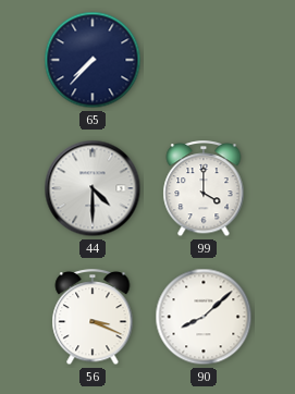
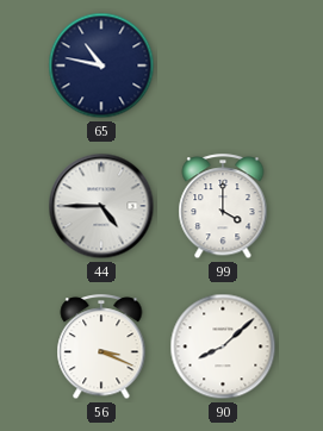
65: 7:37 -> 10:47 (101, 65)
44: 4:30 -> 4:45 (101, 206)
